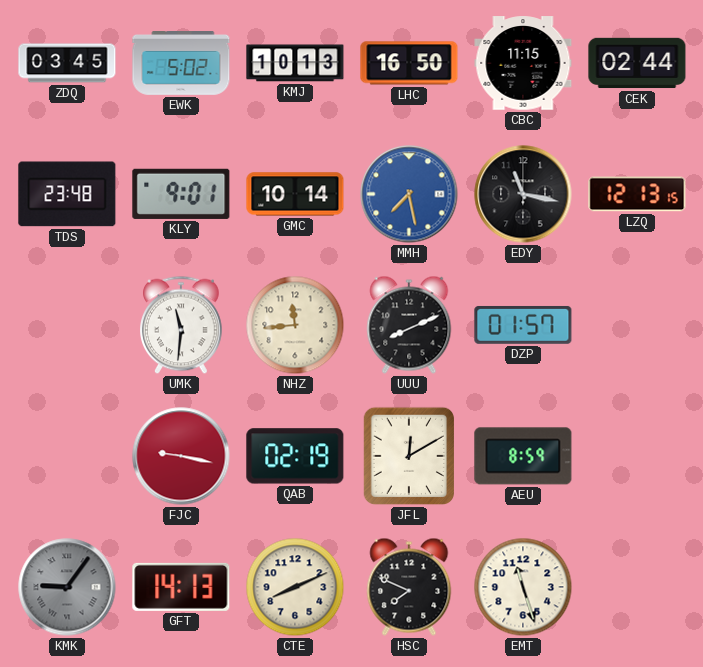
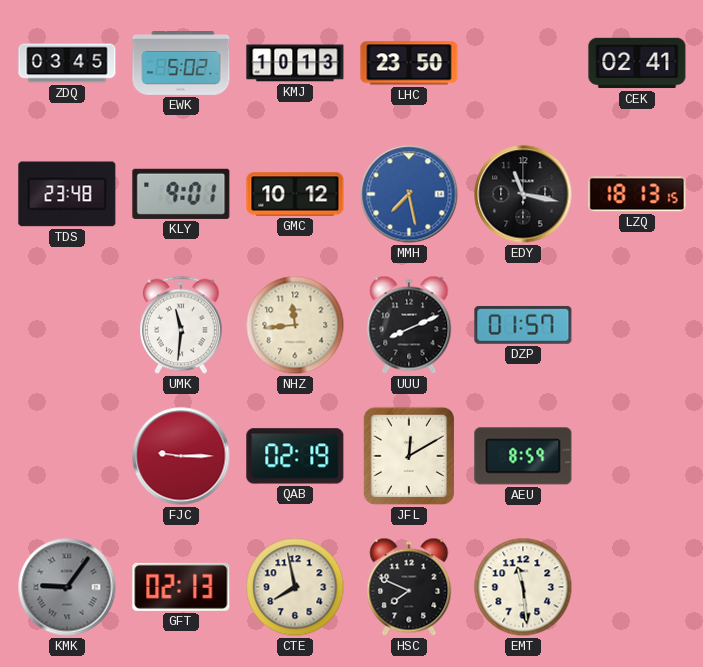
LHC: 16:50 -> 23:50 (409, 63)
CBC: 11:15 -> none (523, 63)
CEK: 02:44 -> 02:41 (637, 63)
GMC: 10:14 -> 10:12 (295, 194)
LZQ: 12:13 -> 18:13 (637, 194)
FJC: 9:17 -> 9:15 (181, 456)
GFT: 14:13 -> 02:13 (181, 587)
CTE: 8:11 -> 7:58 (295, 587)
EMT: 11:27 -> 11:29 (523, 587)
